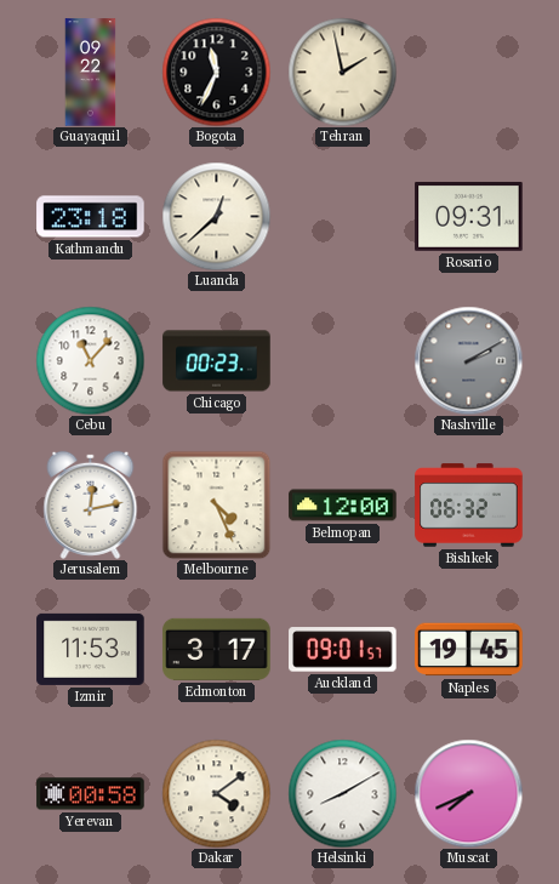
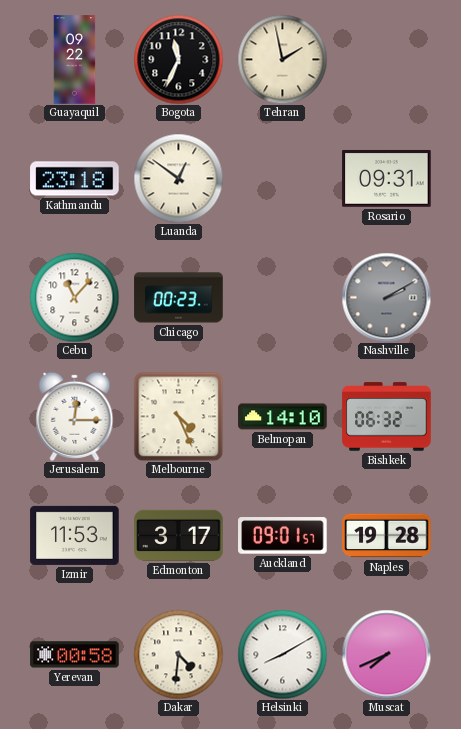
Luanda: 12:38 -> 12:51 (178, 178)
Jerusalem: 12:13 -> 12:15 (75, 416)
Belmopan: 12:00 -> 14:10 (283, 417)
Naples: 19:45 -> 19:28 (387, 536)
Dakar: 4:09 -> 4:31 (178, 654)
